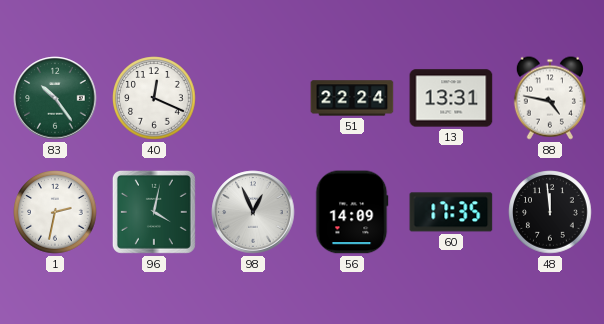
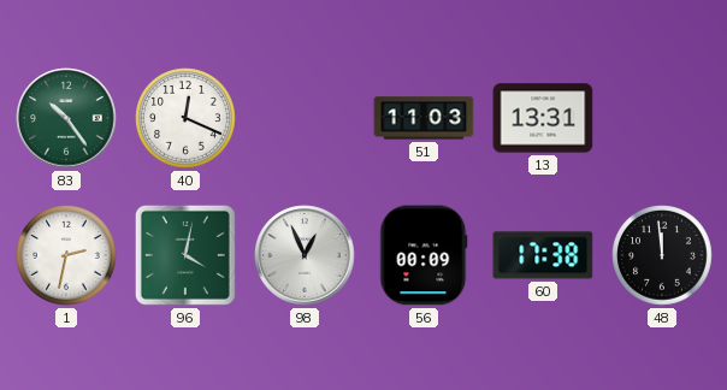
51: 22:24 -> 11:03 (424, 118)
88: 4:47 -> none (550, 98)
56: 14:09 -> 00:09 (424, 255)
60: 17:35 -> 17:38 (543, 255)
